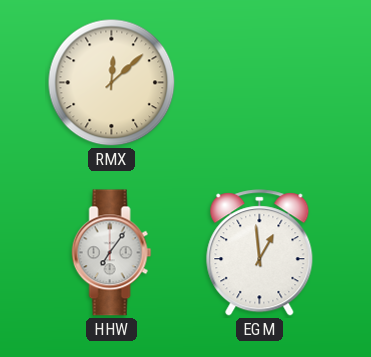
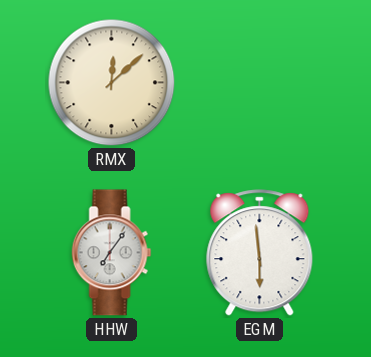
EGM: 12:59 -> 5:59 (260, 253)
